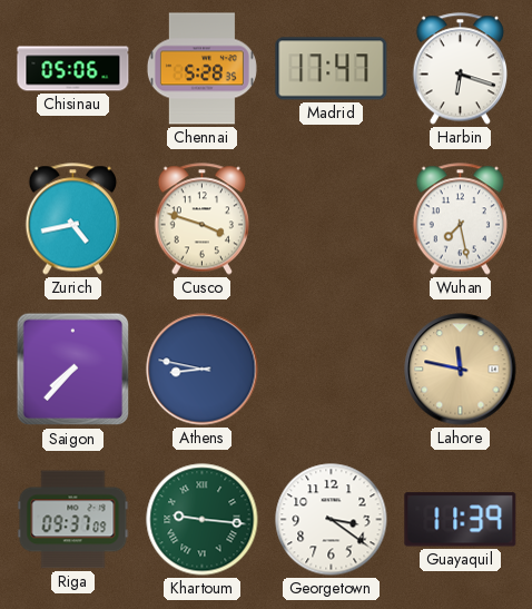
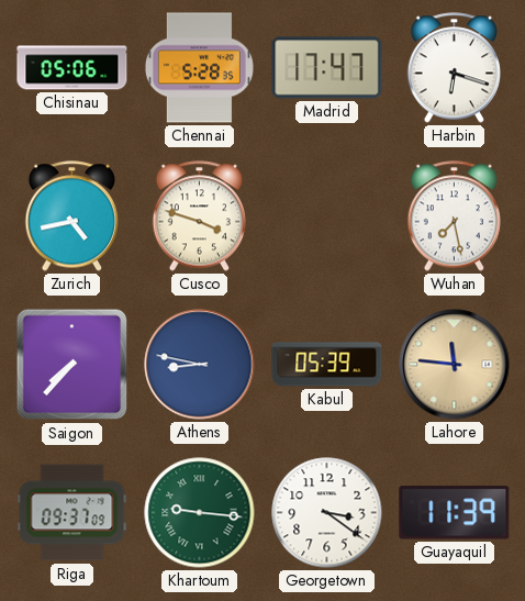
Kabul: none -> 05:39 (327, 365)
Lahore: 11:47 -> 11:46 (455, 365)
